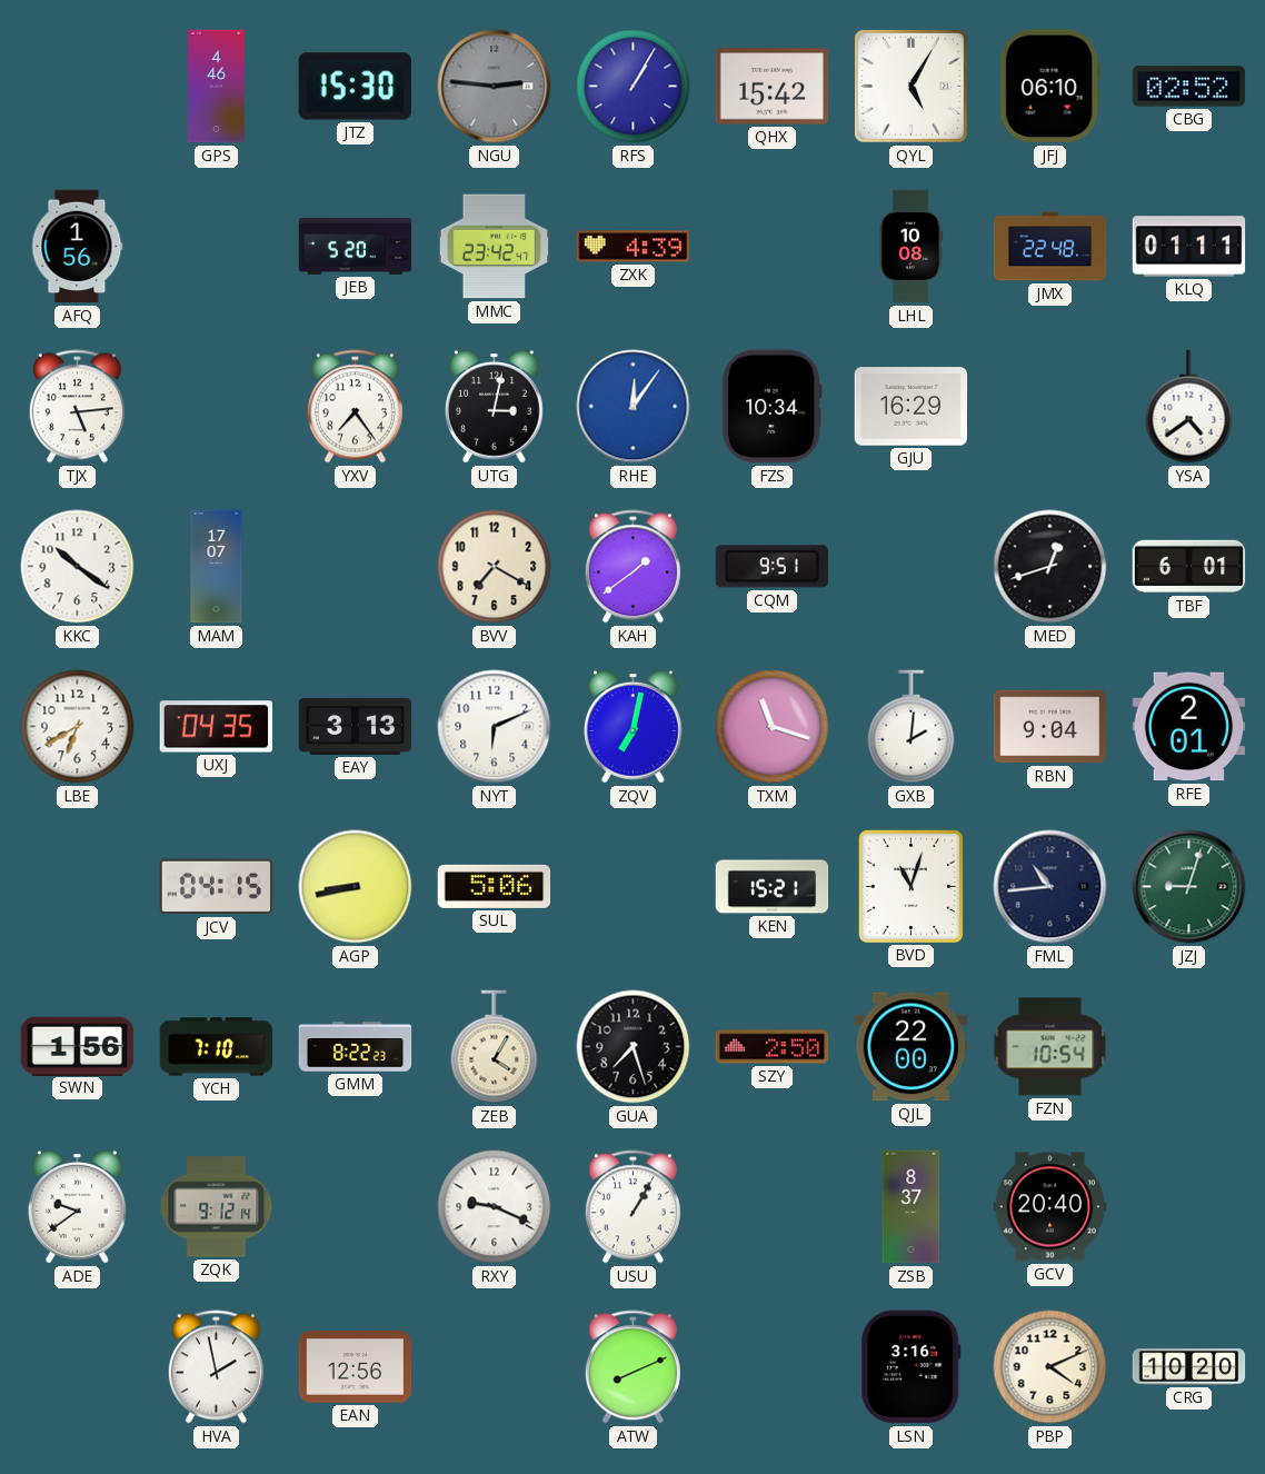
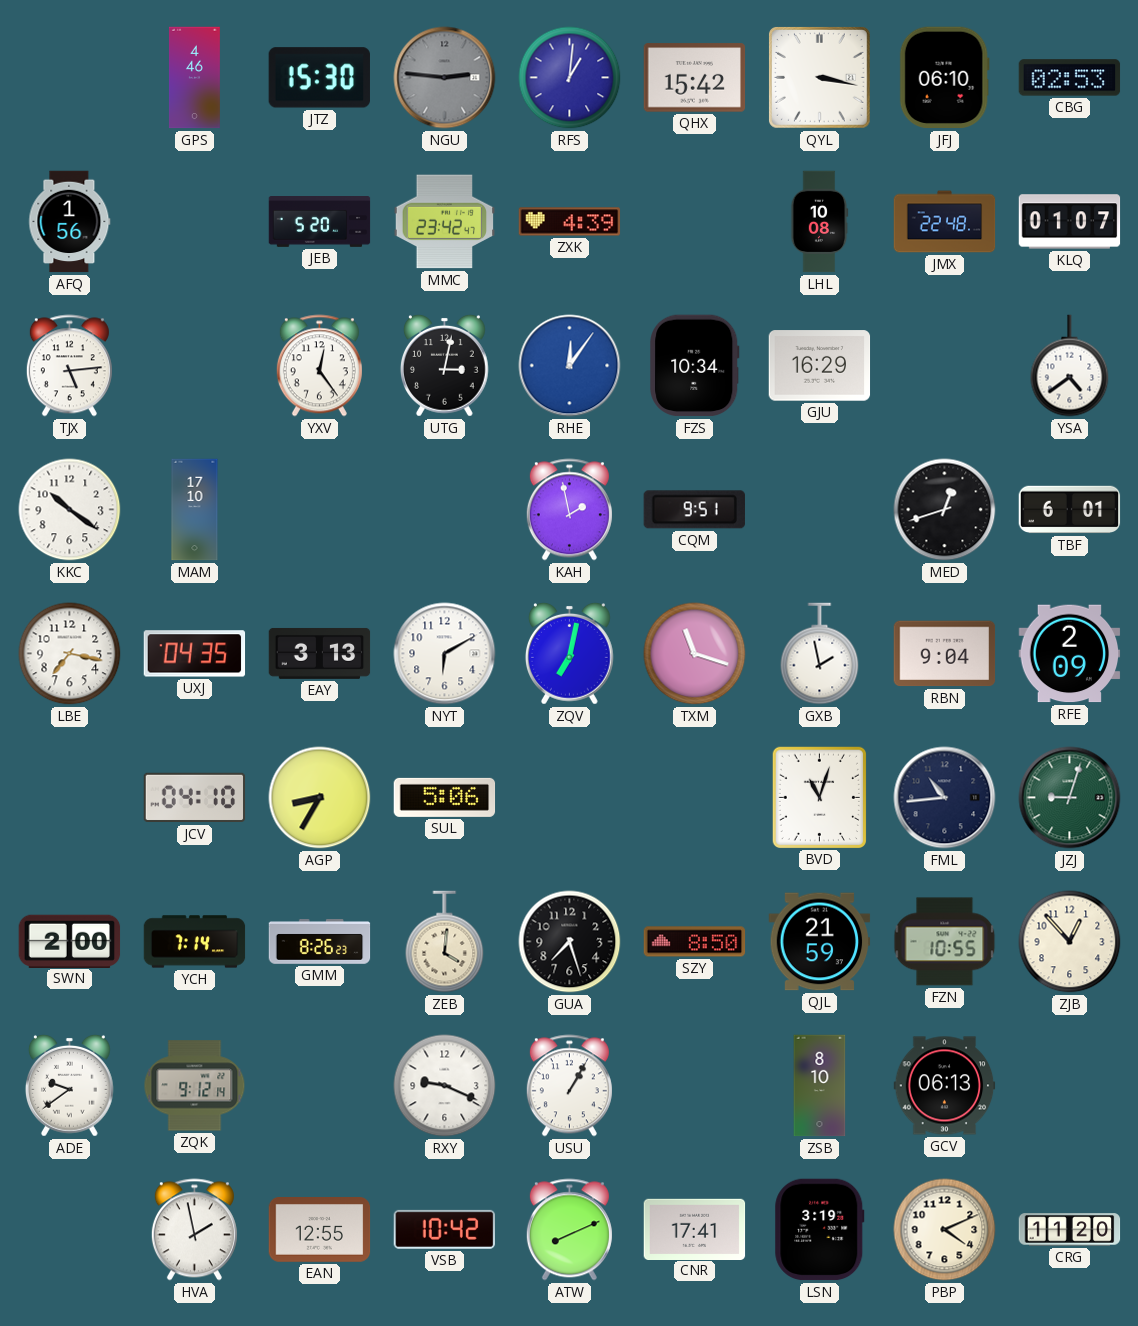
RFS: 1:05 -> 1:01 (570, 78)
QYL: 5:05 -> 3:17 (819, 77)
CBG: 02:52 -> 02:53 (1070, 78)
KLQ: 01:11 -> 01:07 (1070, 222)
YXV: 7:24 -> 12:24 (319, 366)
MAM: 17:07 -> 17:10 (195, 510)
BVV: 7:20 -> none (495, 567)
KAH: 1:39 -> 1:58 (569, 510)
LBE: 6:40 -> 7:17 (70, 654)
NYT: 6:11 -> 6:10 (445, 654)
GXB: 2:01 -> 1:58 (820, 654)
RFE: 2:01 -> 2:09 (1070, 654)
JCV: 04:15 -> 04:10 (195, 798)
AGP: 8:43 -> 8:35 (320, 798)
KEN: 15:21 -> none (773, 887)
SWN: 1:56 -> 2:00 (70, 941)
YCH: 7:10 -> 7:14 (195, 942)
GMM: 8:22 -> 8:26 (320, 942)
ZEB: 4:05 -> 4:01 (445, 942)
SZY: 2:50 -> 8:50 (695, 942)
QJL: 22:00 -> 21:59 (820, 942)
FZN: 10:54 -> 10:55 (945, 942)
ZJB: none -> 12:53 (1070, 942)
ZSB: 8:37 -> 8:10 (820, 1086)
GCV: 20:40 -> 06:13 (945, 1086)
EAN: 12:56 -> 12:55 (320, 1230)
VSB: none -> 10:42 (444, 1229)
CNR: none -> 17:41 (695, 1229)
LSN: 3:16 -> 3:19 (820, 1230)
CRG: 10:20 -> 11:20 (1070, 1230)
